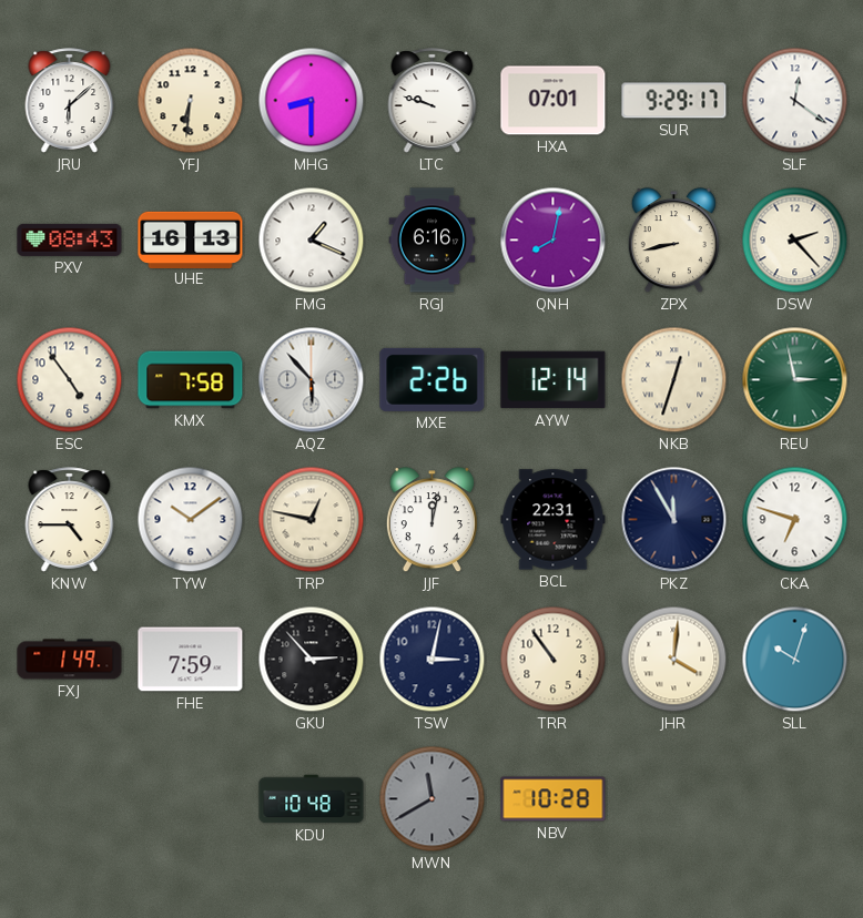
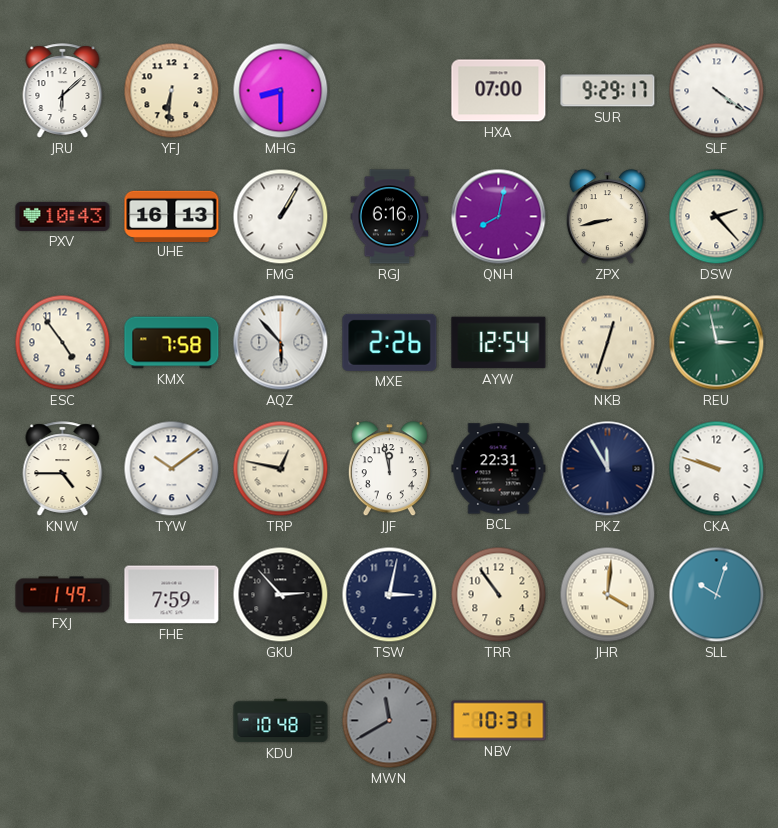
LTC: 9:48 -> none (433, 101)
HXA: 07:01 -> 07:00 (499, 91)
SLF: 12:21 -> 4:21 (717, 91)
PXV: 08:43 -> 10:43 (63, 216)
FMG: 1:19 -> 1:05 (281, 217)
AYW: 12:14 -> 12:54 (499, 343)
JJF: 12:02 -> 11:58 (389, 469)
CKA: 6:48 -> 9:48 (717, 469)
NBV: 10:28 -> 10:31 (499, 721)
